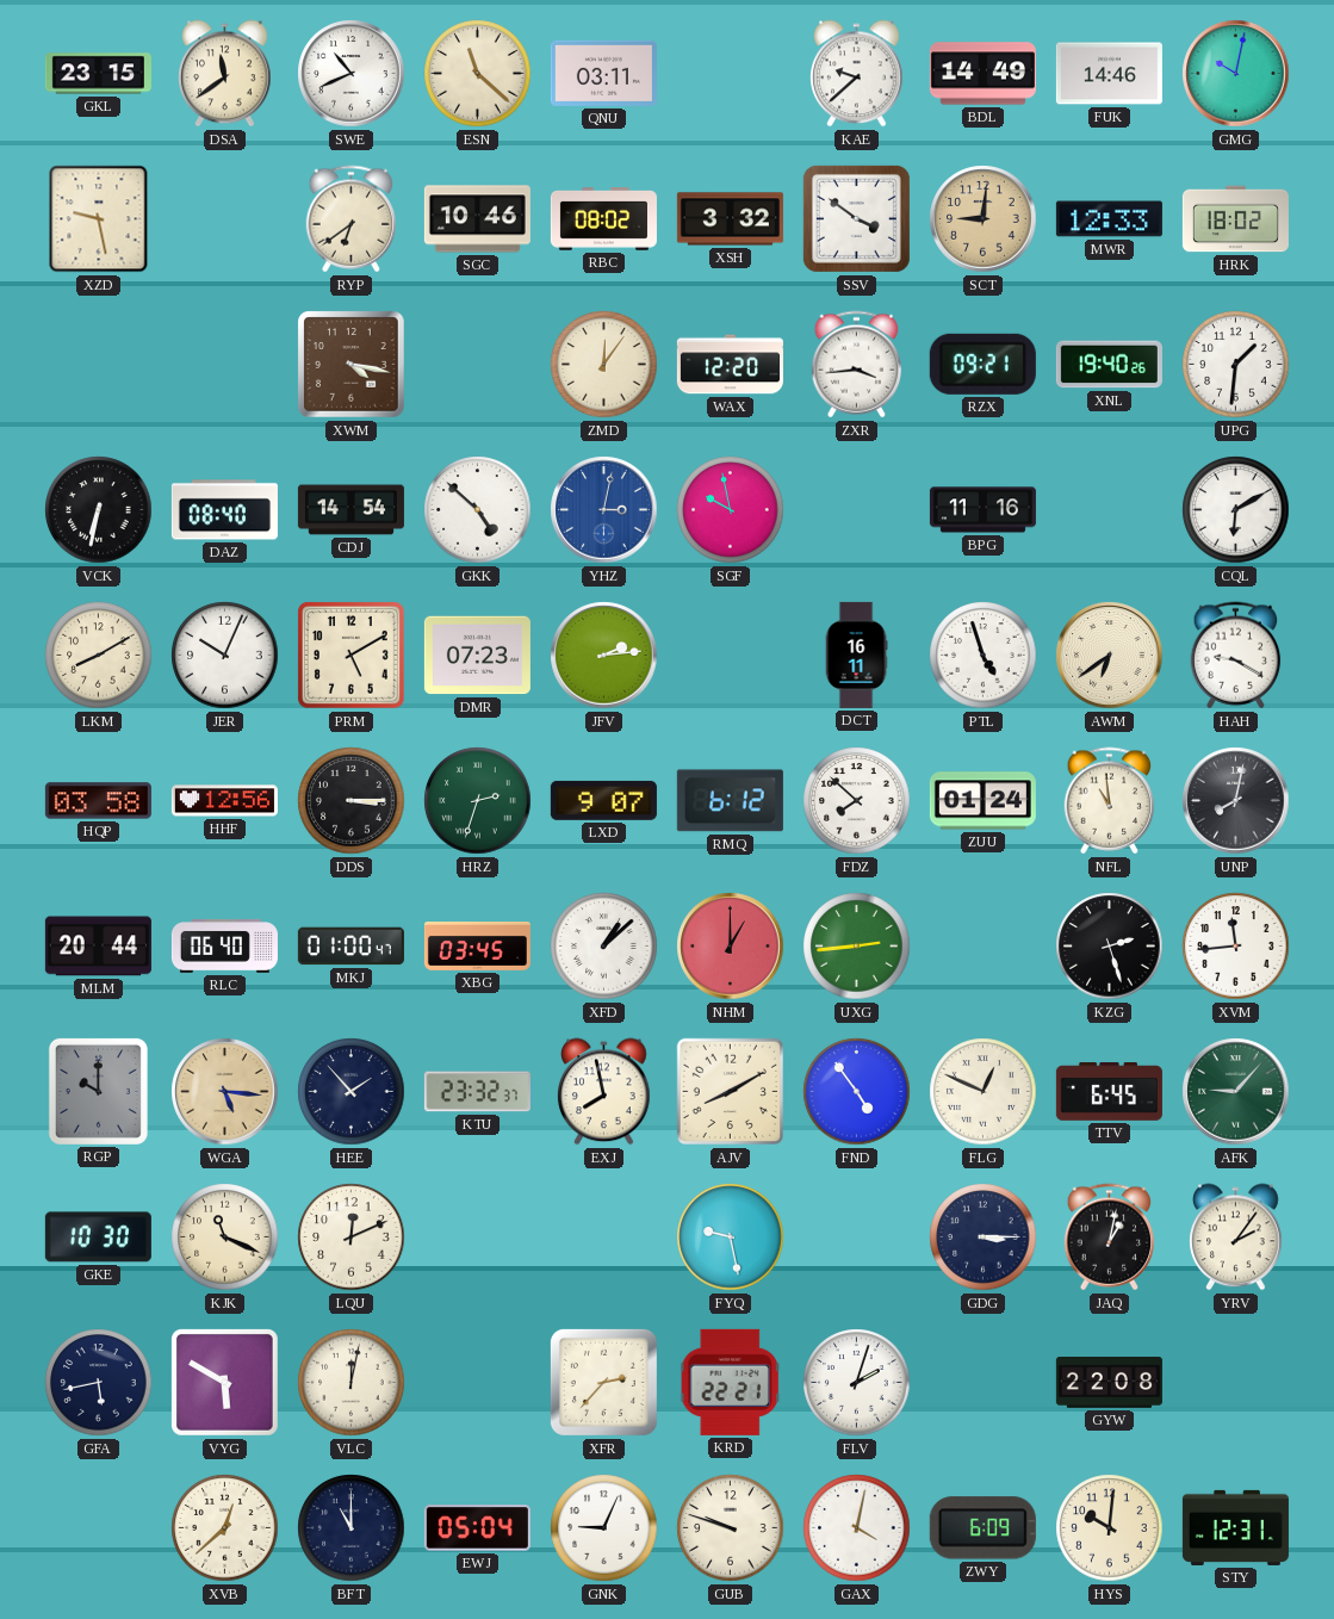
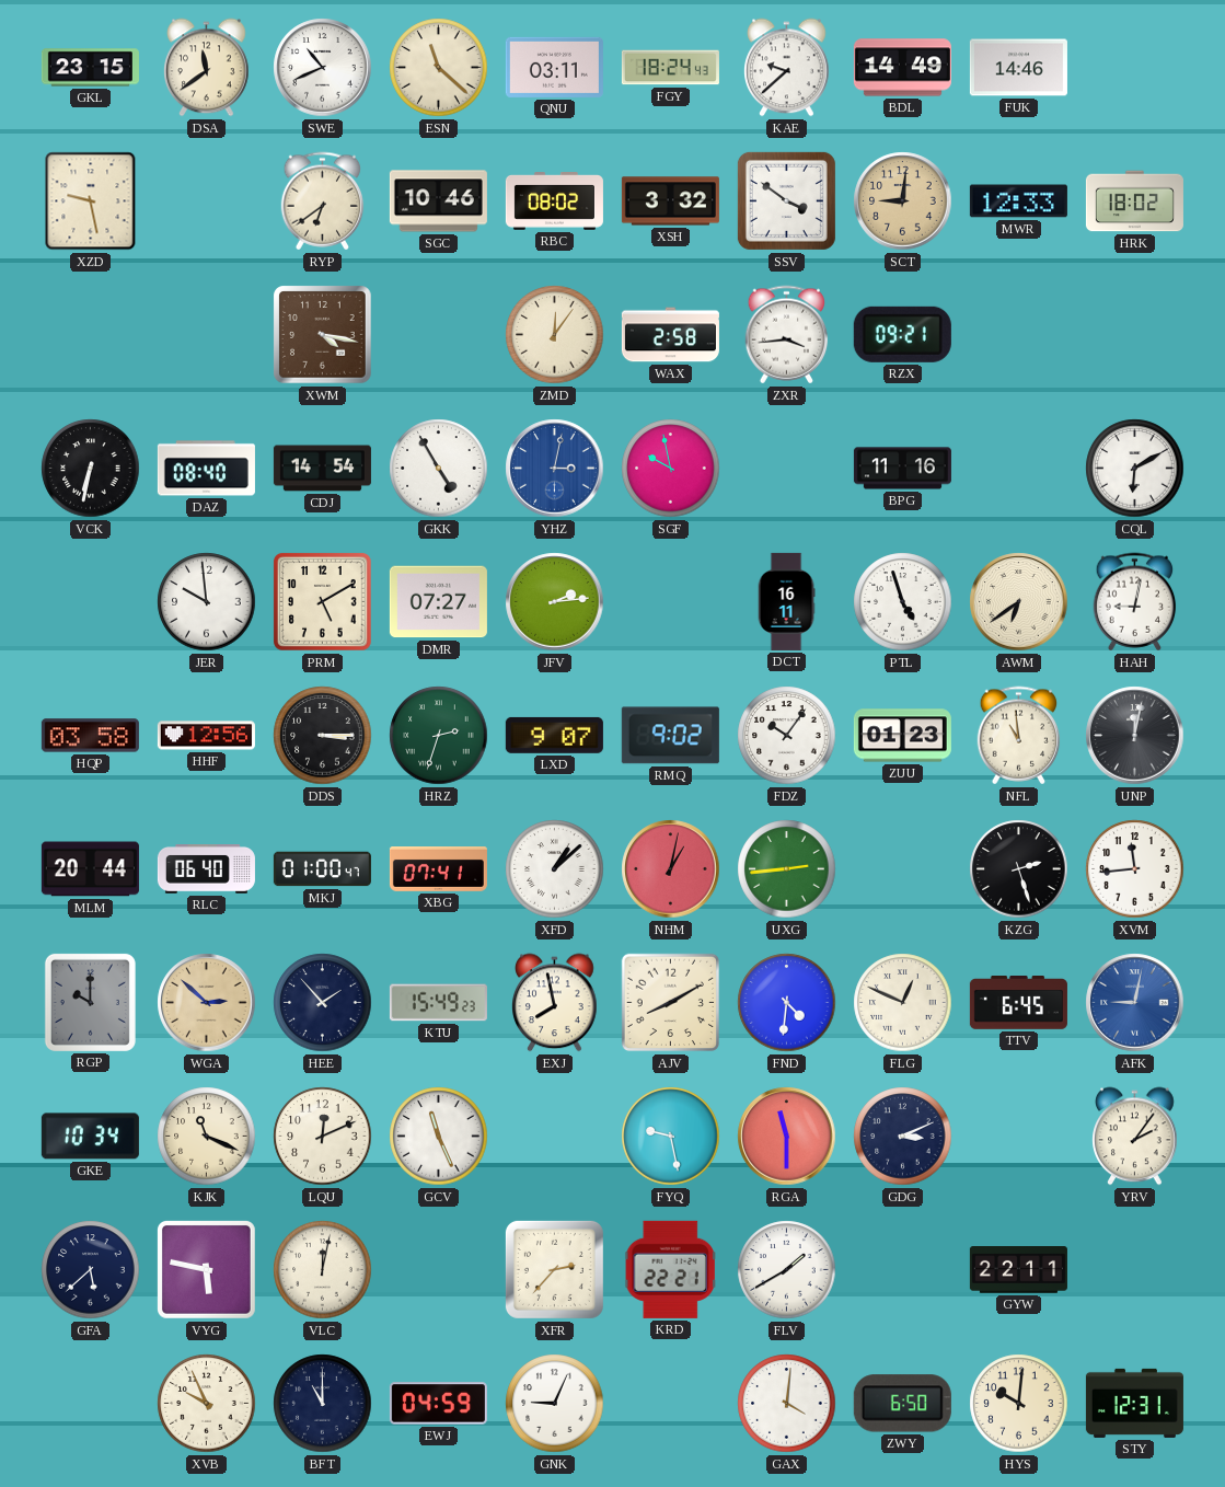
FGY: none -> 18:24 (670, 68)
GMG: 10:02 -> none (1236, 74)
WAX: 12:20 -> 2:58 (670, 335)
XNL: 19:40 -> none (1109, 365)
UPG: 1:31 -> none (1236, 365)
GKK: 4:52 -> 4:55 (439, 469)
LKM: 8:10 -> none (99, 656)
JER: 10:04 -> 9:59 (207, 602)
DMR: 07:23 -> 07:27 (438, 602)
HAH: 9:20 -> 9:02 (1135, 602)
RMQ: 6:12 -> 9:02 (670, 736)
FDZ: 7:52 -> 10:06 (787, 736)
ZUU: 01:24 -> 01:23 (902, 736)
UNP: 8:02 -> 12:02 (1135, 736)
XBG: 03:45 -> 07:41 (438, 869)
NHM: 1:00 -> 1:02 (671, 869)
WGA: 5:16 -> 2:52 (207, 1003)
KTU: 23:32 -> 15:49 (438, 1003)
FND: 4:54 -> 4:31 (787, 1003)
AFK: 9:07 -> 9:02 (1135, 1003)
AFK dial: green -> blue (1135, 1003)
GKE: 10:30 -> 10:34 (90, 1137)
GCV: none -> 11:26 (439, 1137)
RGA: none -> 11:30 (787, 1137)
GDG: 3:15 -> 3:11 (903, 1137)
JAQ: 1:02 -> none (1110, 1237)
GFA: 5:43 -> 5:38 (91, 1270)
VYG: 5:50 -> 5:47 (207, 1270)
FLV: 2:03 -> 1:40 (787, 1270)
GYW: 22:08 -> 22:11 (1018, 1270)
XVB: 12:38 -> 9:56 (207, 1404)
EWJ: 05:04 -> 04:59 (438, 1404)
GUB: 9:48 -> none (731, 1528)
GAX: 4:02 -> 4:01 (787, 1404)
ZWY: 6:09 -> 6:50 (902, 1404)
